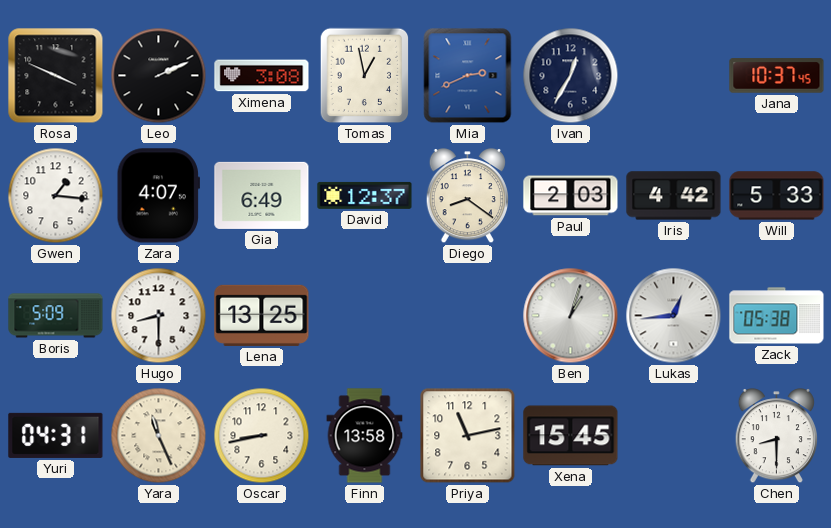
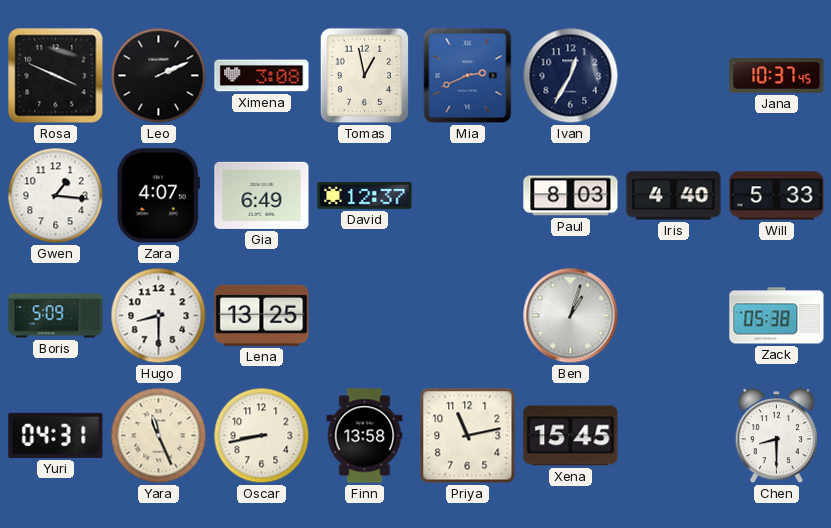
Diego: 8:21 -> none (467, 196)
Paul: 2:03 -> 8:03 (571, 196)
Iris: 4:42 -> 4:40 (674, 196)
Lukas: 12:44 -> none (674, 316)
